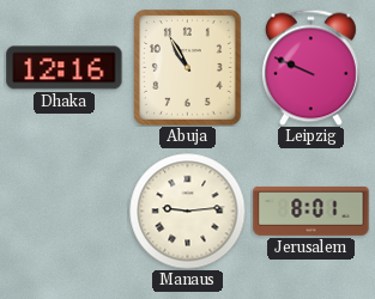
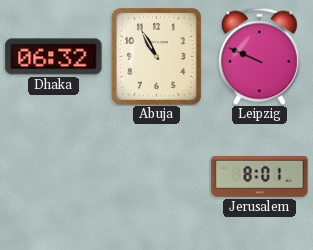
Dhaka: 12:16 -> 06:32 (54, 57)
Manaus: 9:14 -> none (187, 210)
